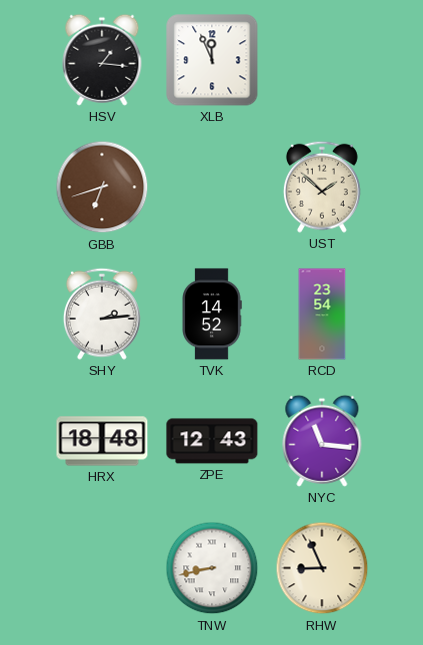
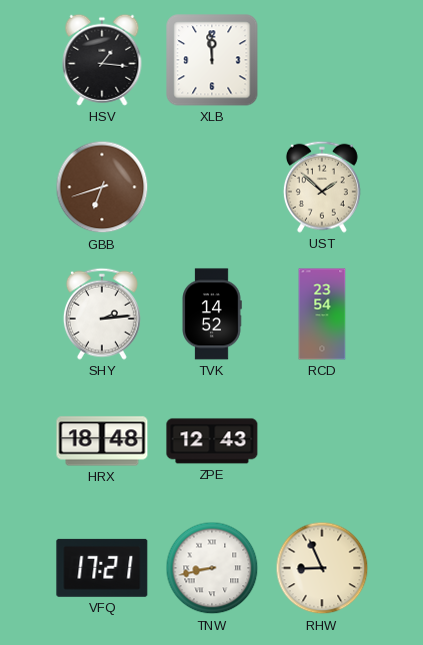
XLB: 11:56 -> 11:59 (212, 60)
NYC: 11:16 -> none (322, 441)
VFQ: none -> 17:21 (102, 568)
